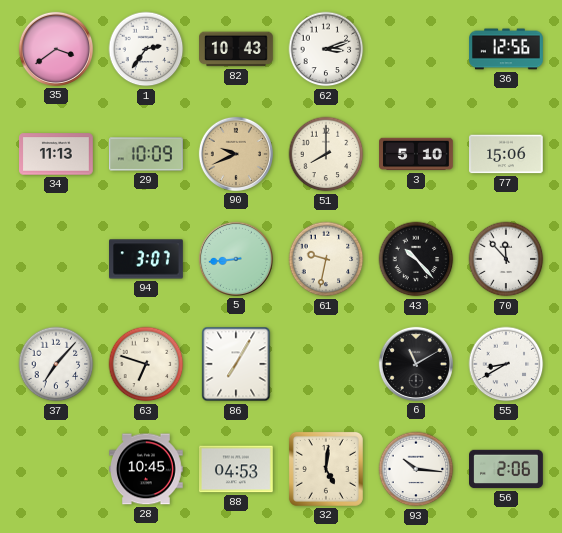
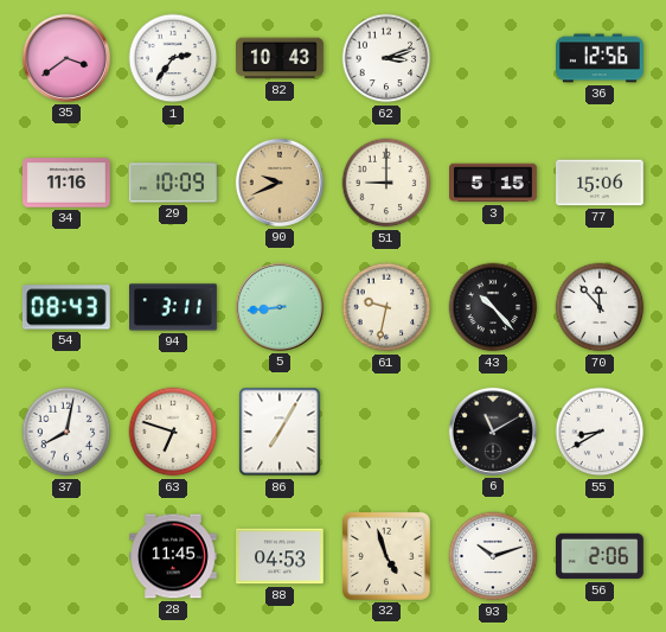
34: 11:13 -> 11:16 (68, 183)
51: 8:00 -> 9:00 (386, 183)
3: 5:10 -> 5:15 (494, 183)
54: none -> 08:43 (66, 307)
94: 3:07 -> 3:11 (174, 307)
37: 7:07 -> 8:02 (66, 432)
28: 10:45 -> 11:45 (174, 556)
32: 5:01 -> 4:57 (386, 556)
93: 10:16 -> 10:12 (493, 556)
